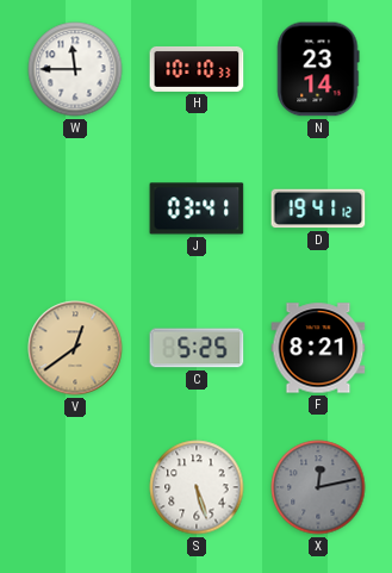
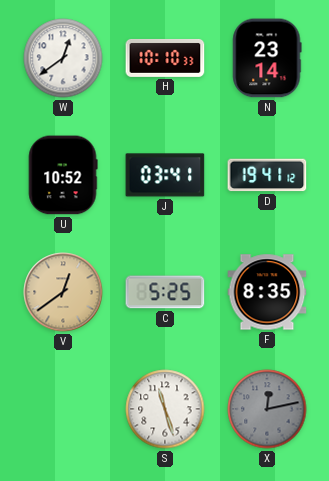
W: 11:45 -> 12:39 (63, 58)
U: none -> 10:52 (63, 175)
F: 8:21 -> 8:35 (267, 292)
S: 5:27 -> 11:27 (165, 409)
